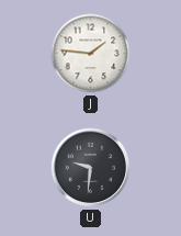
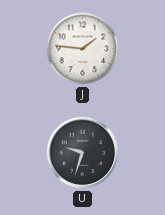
U: 9:31 -> 9:33 (83, 153)
